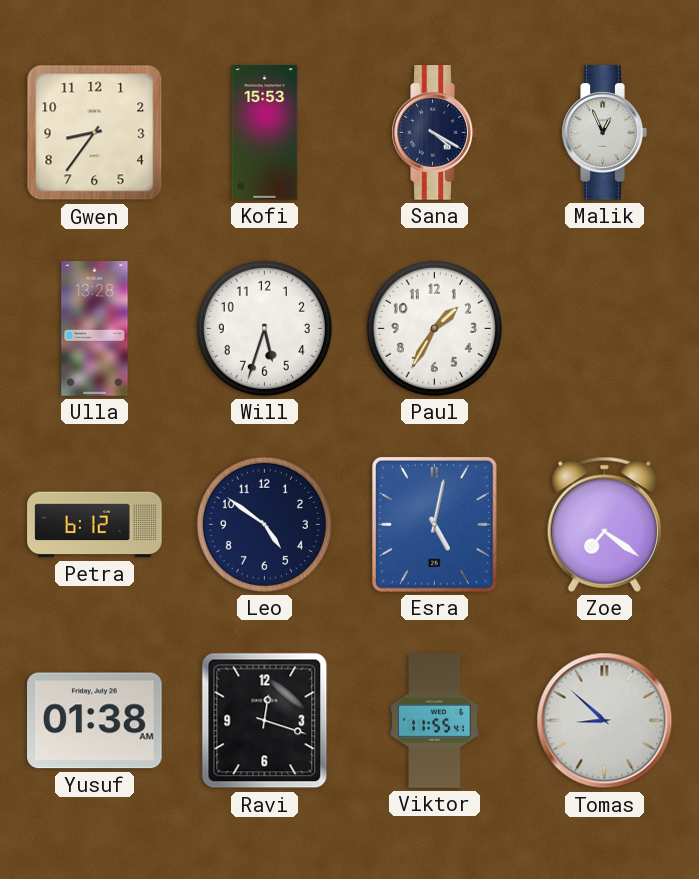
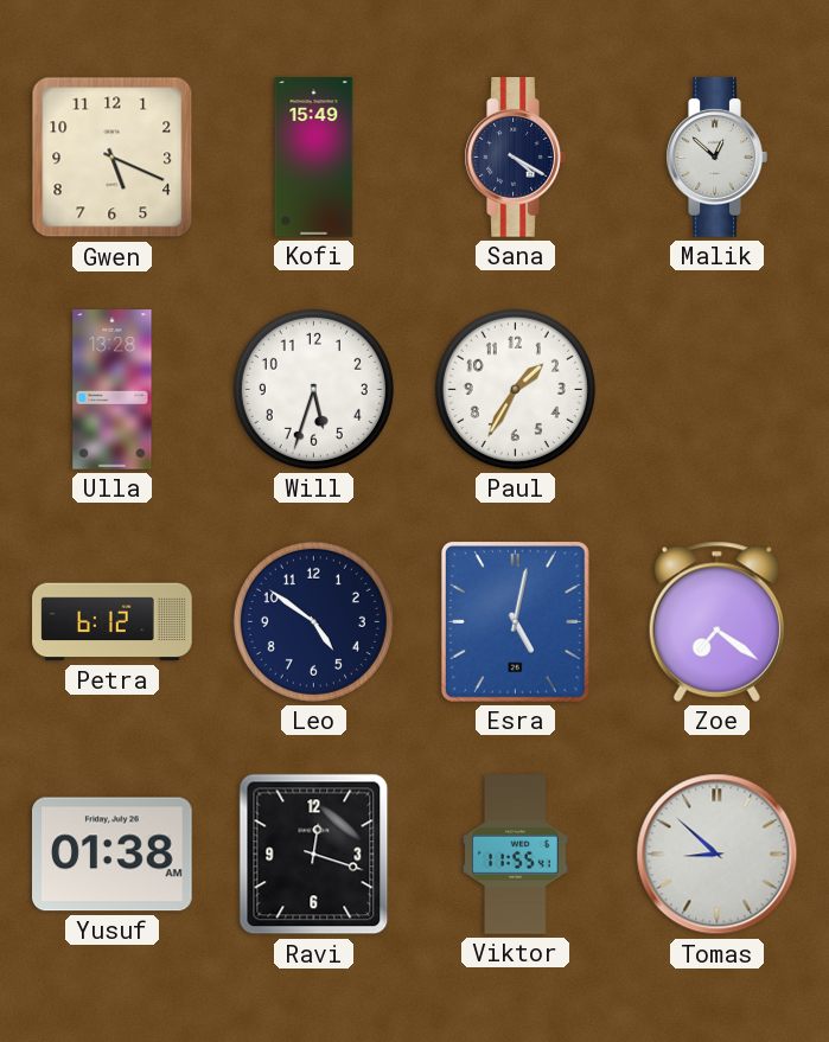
Gwen: 8:36 -> 5:19 (113, 158)
Kofi: 15:53 -> 15:49 (314, 158)
Malik: 12:56 -> 12:52 (716, 158)
